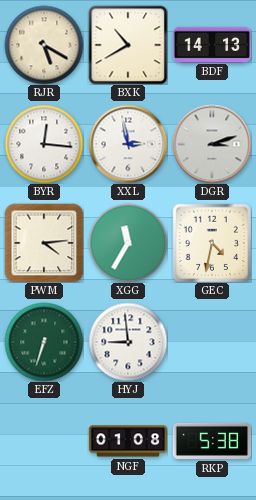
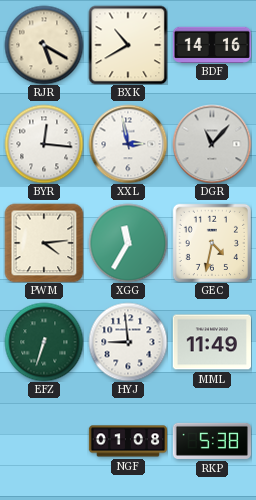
BDF: 14:13 -> 14:16 (211, 44)
DGR: 3:12 -> 11:07 (212, 144)
MML: none -> 11:49 (212, 342)
